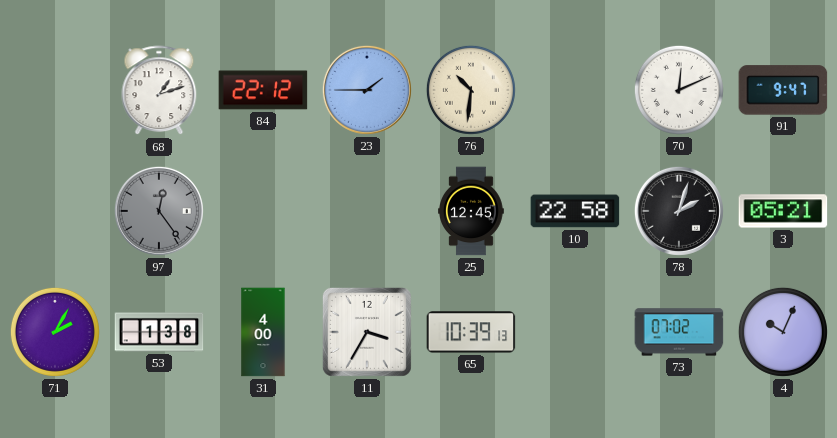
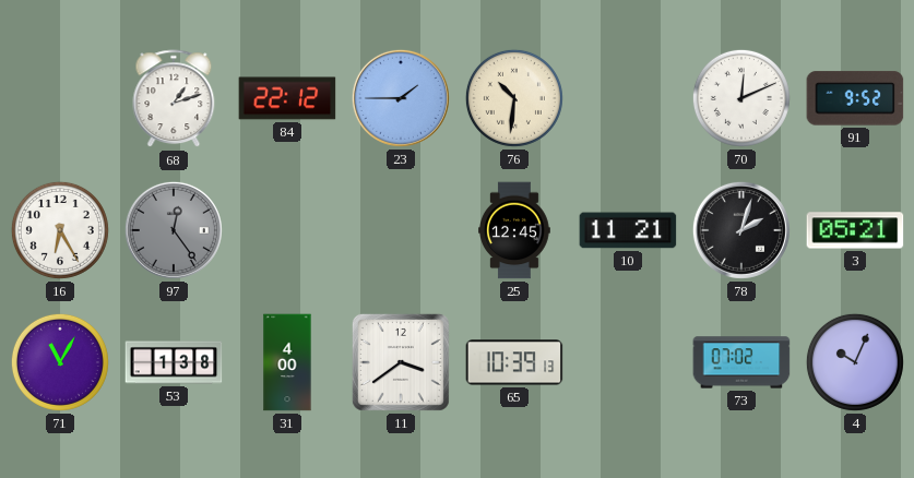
91: 9:47 -> 9:52 (855, 98)
16: none -> 6:25 (60, 230)
10: 22:58 -> 11:21 (628, 230)
71: 2:05 -> 11:05 (60, 362)
11: 3:35 -> 3:39 (401, 362)
